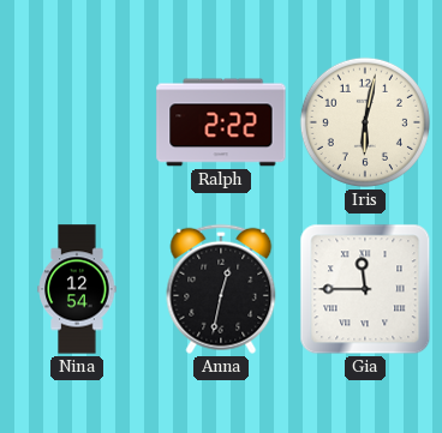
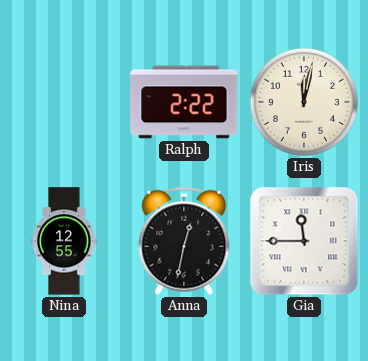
Iris: 6:02 -> 12:02 (304, 102)
Nina: 12:54 -> 12:55 (64, 241)
